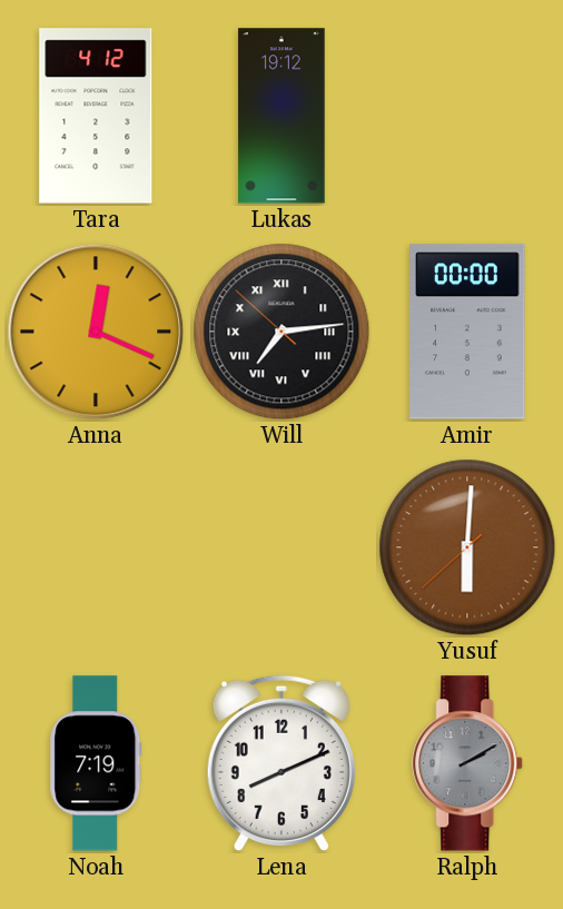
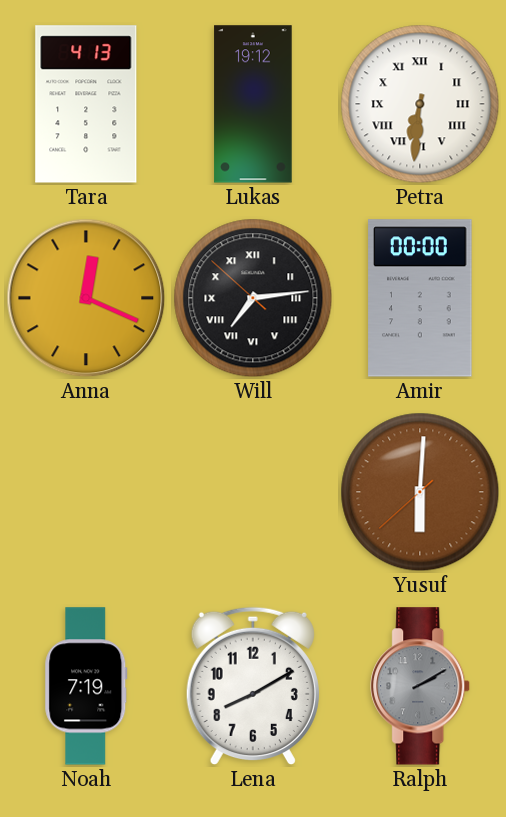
Tara: 4:12 -> 4:13 (86, 104)
Petra: none -> 6:31 (420, 104)
Lena: 8:11 -> 8:10 (253, 686)
